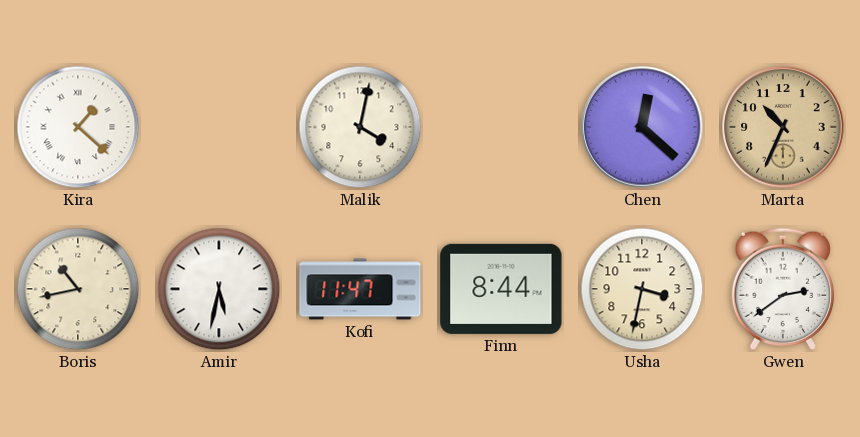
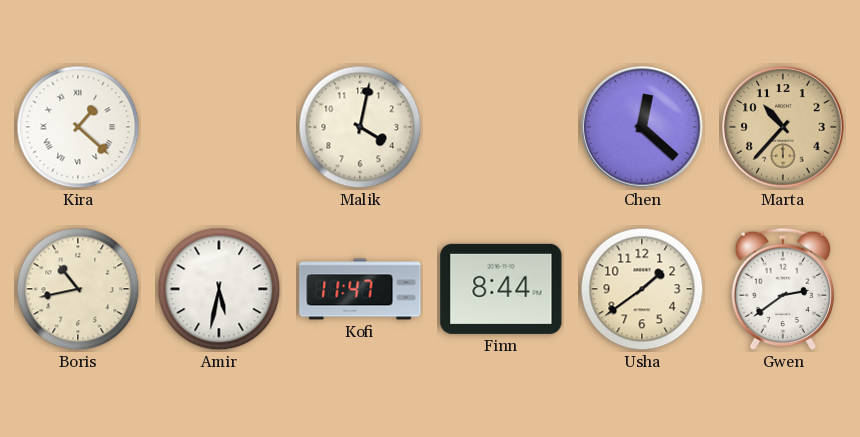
Marta: 10:34 -> 10:37 (783, 127)
Usha: 3:32 -> 1:39 (642, 289)
